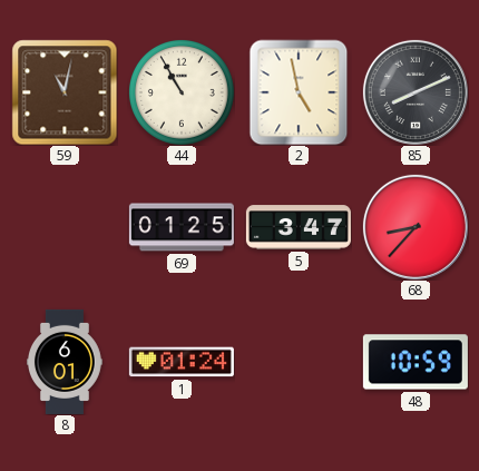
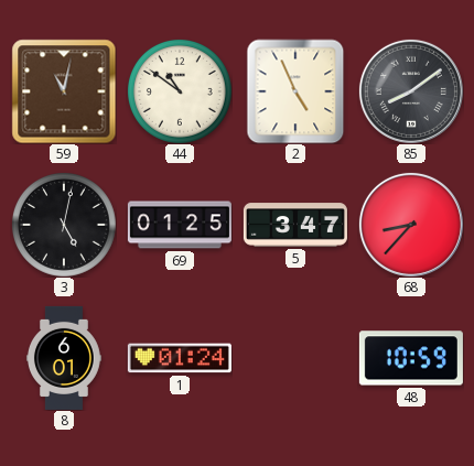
44: 10:55 -> 10:51 (180, 91)
2: 4:58 -> 4:56 (295, 91)
85: 8:11 -> 8:09 (411, 91)
3: none -> 5:02 (64, 225)
